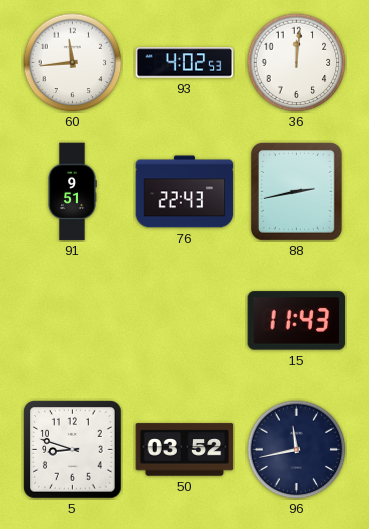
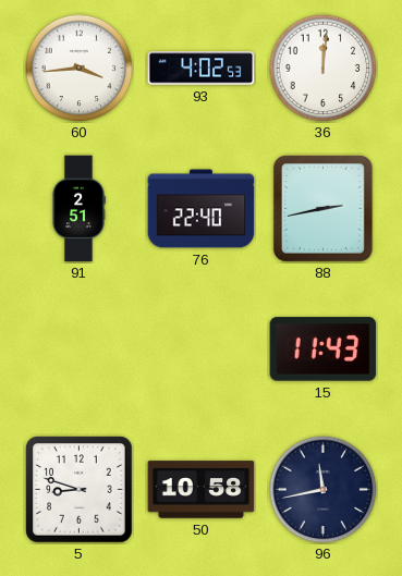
60: 11:44 -> 3:44 (80, 69)
91: 9:51 -> 2:51 (78, 209)
76: 22:43 -> 22:40 (202, 209)
50: 03:52 -> 10:58 (202, 490)
